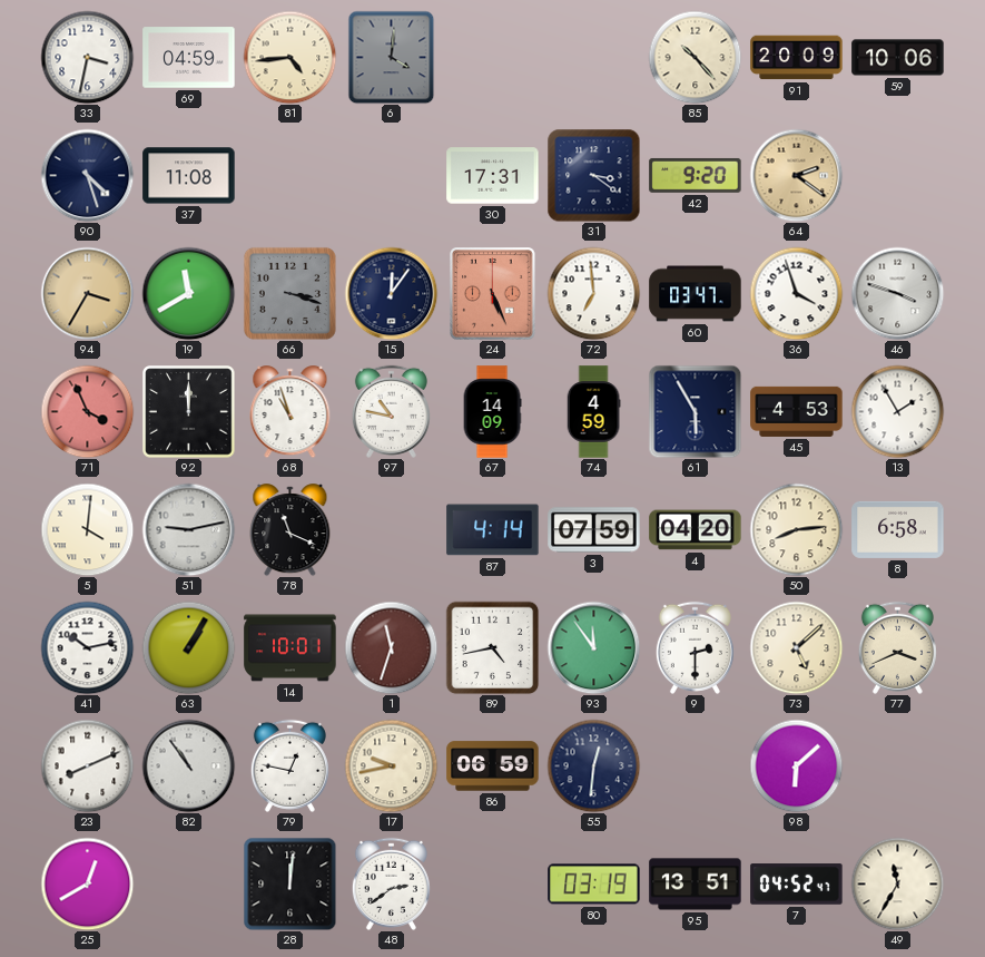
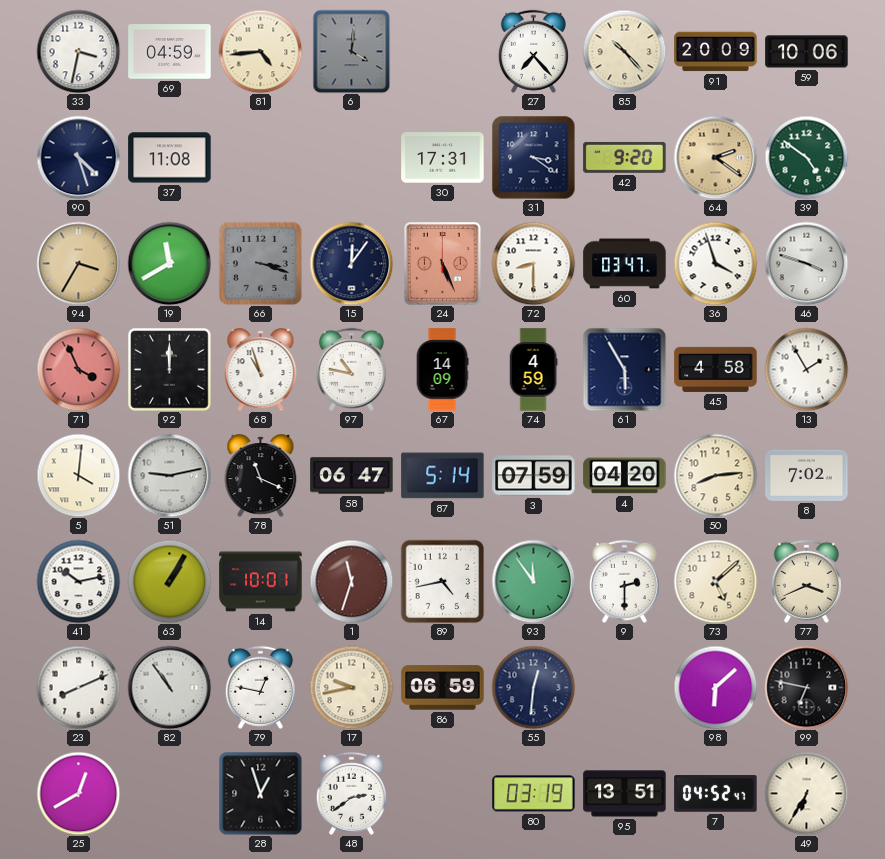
27: none -> 7:23 (533, 51)
39: none -> 4:51 (806, 157)
72: 6:59 -> 8:30 (533, 263)
45: 4:53 -> 4:58 (716, 369)
58: none -> 06:47 (352, 476)
87: 4:14 -> 5:14 (443, 476)
8: 6:58 -> 7:02 (807, 475)
99: none -> 6:47 (806, 687)
28: 12:01 -> 12:57 (260, 793)
49: 11:35 -> 6:35 (806, 793)
